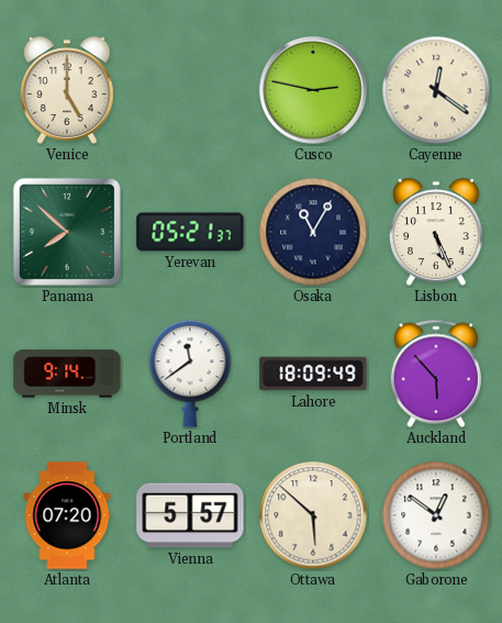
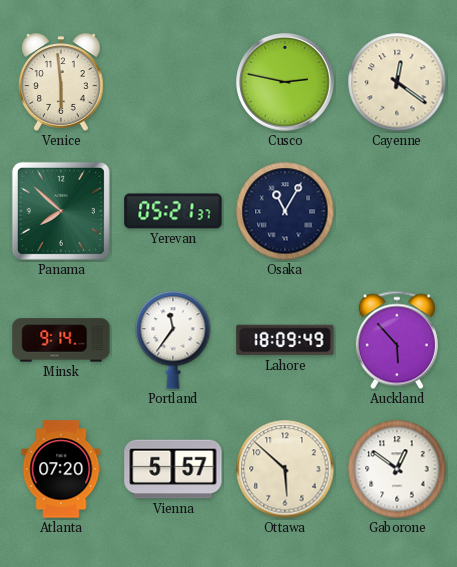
Venice: 5:00 -> 5:59 (61, 82)
Lisbon: 5:26 -> none (436, 232)
Portland: 11:39 -> 11:36 (173, 340)
